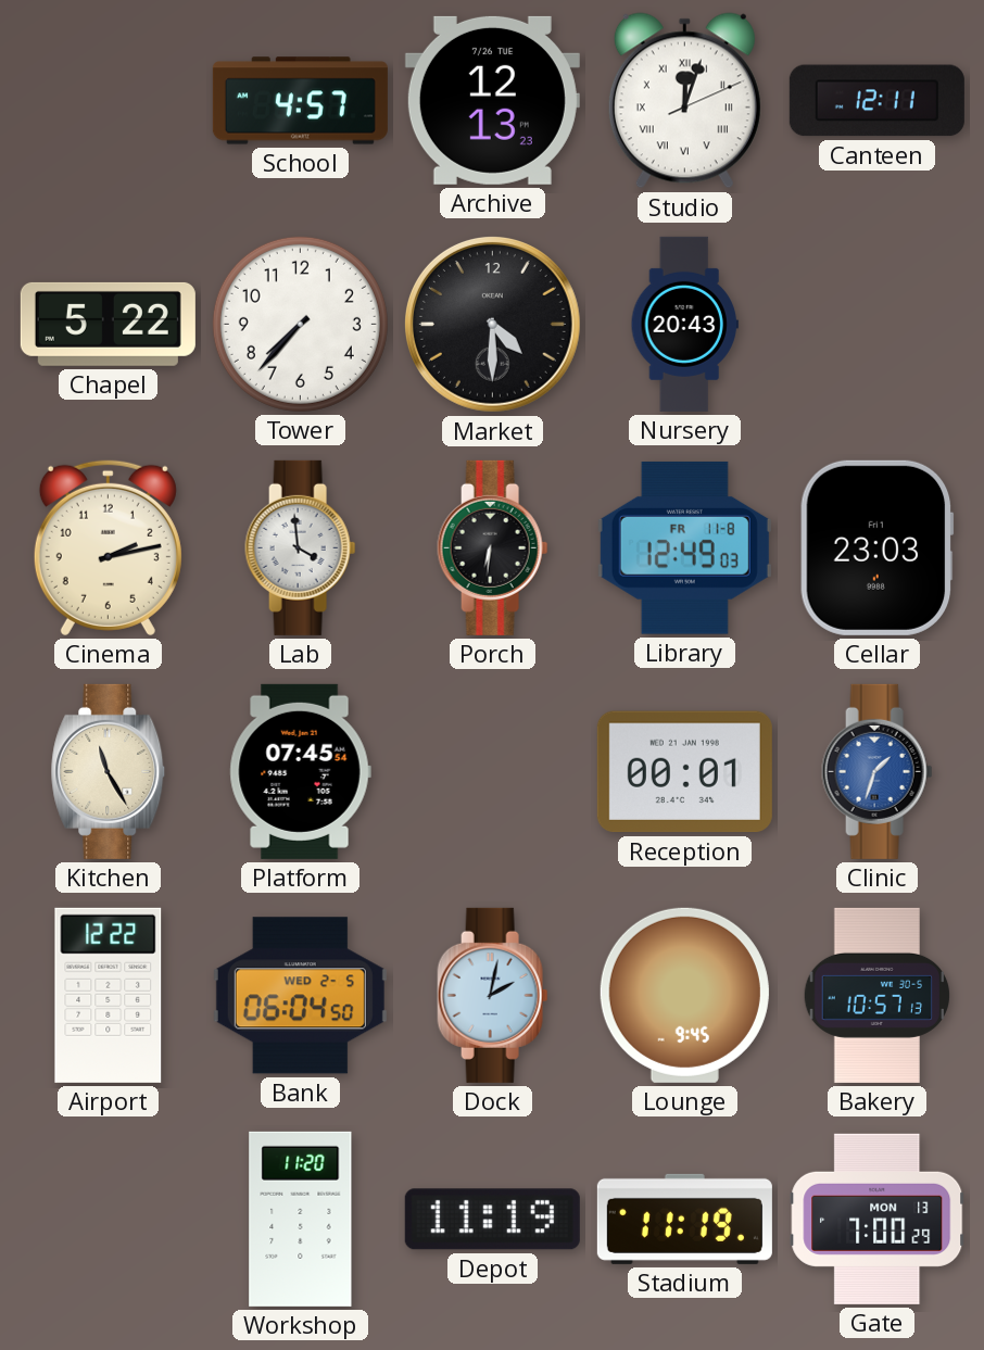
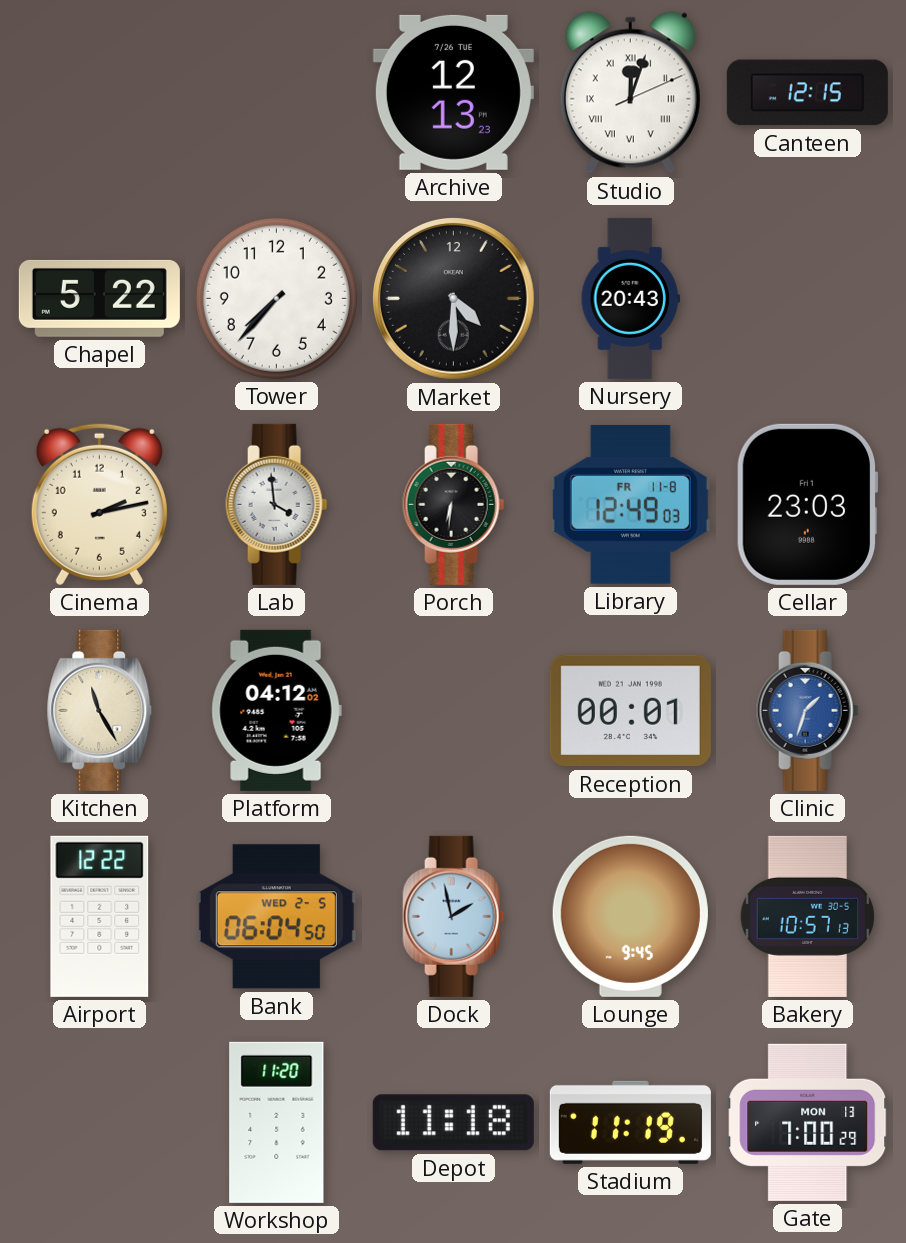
School: 4:57 -> none (300, 101)
Canteen: 12:11 -> 12:15 (807, 93)
Platform: 07:45 -> 04:12 (276, 710)
Dock: 2:02 -> 1:58 (454, 916)
Depot: 11:19 -> 11:18 (453, 1123)
